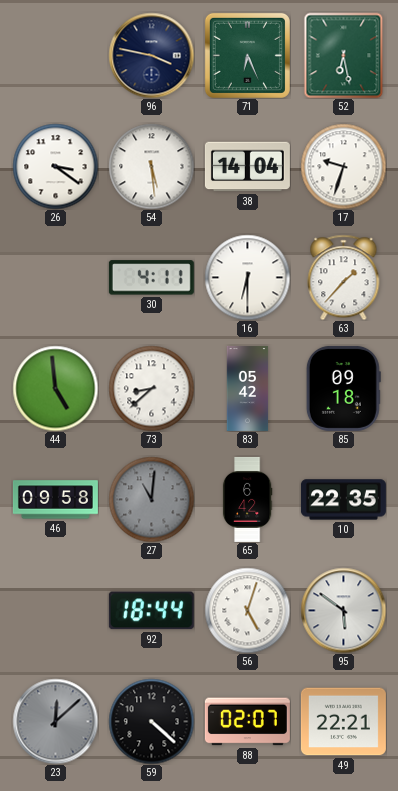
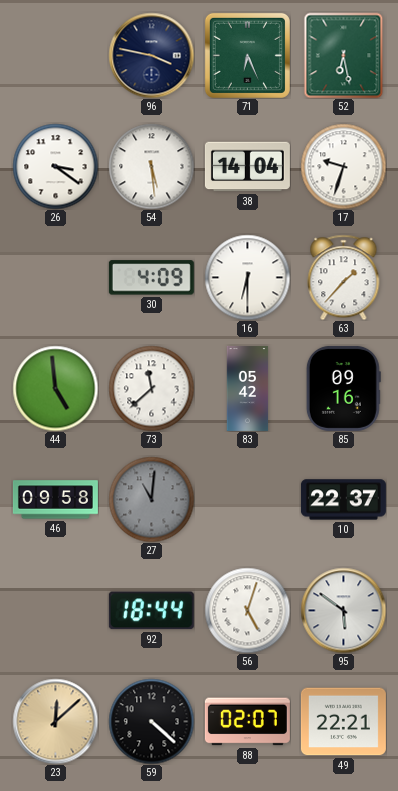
30: 4:11 -> 4:09 (151, 278)
73: 8:38 -> 11:38 (151, 388)
85: 09:18 -> 09:16 (343, 388)
65: 6:42 -> none (247, 499)
10: 22:35 -> 22:37 (343, 500)
23 dial: grey -> champagne (55, 721)
